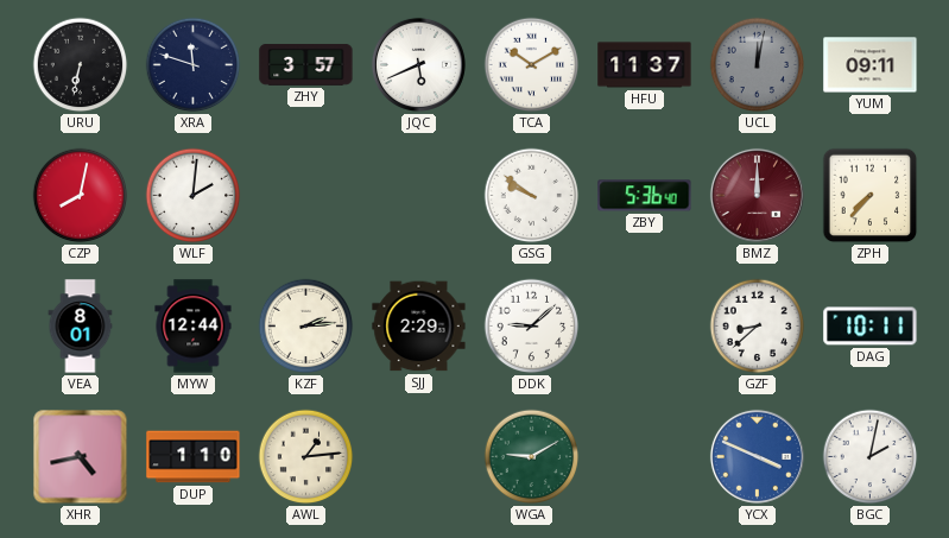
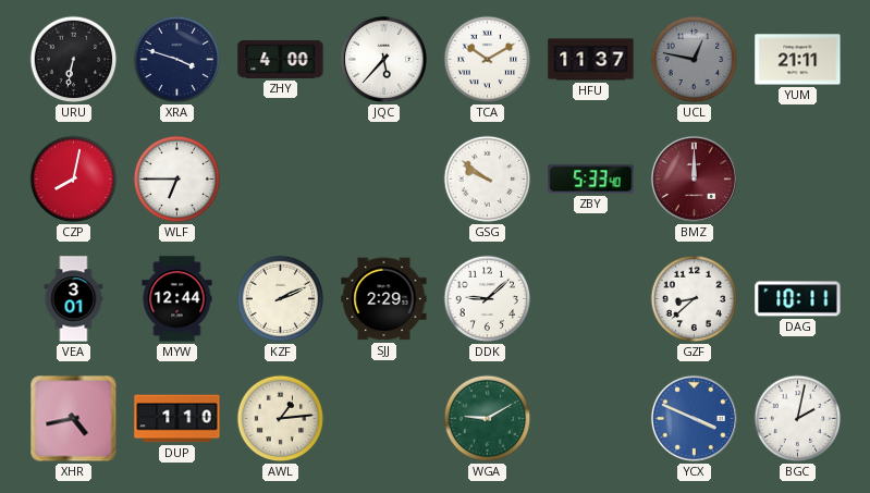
XRA: 11:48 -> 3:48 (177, 60)
ZHY: 3:57 -> 4:00 (281, 59)
JQC: 5:41 -> 5:37 (383, 59)
UCL: 12:02 -> 12:47 (695, 60)
YUM: 09:11 -> 21:11 (798, 60)
WLF: 2:01 -> 6:45 (177, 180)
ZBY: 5:36 -> 5:33 (591, 180)
ZPH: 7:37 -> none (871, 196)
VEA: 8:01 -> 3:01 (74, 299)
KZF: 2:14 -> 2:11 (281, 299)
